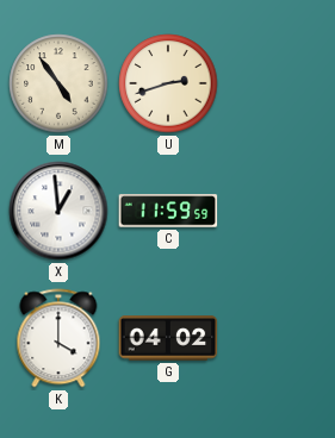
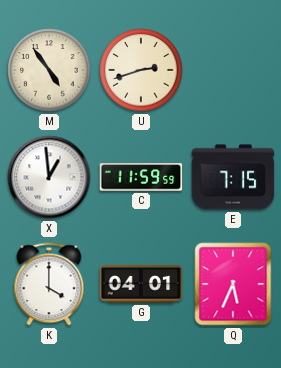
E: none -> 7:15 (233, 177)
G: 04:02 -> 04:01 (141, 284)
Q: none -> 5:34 (233, 284)
